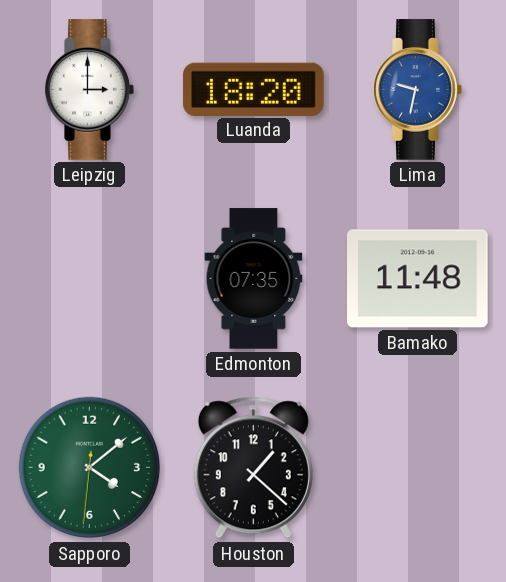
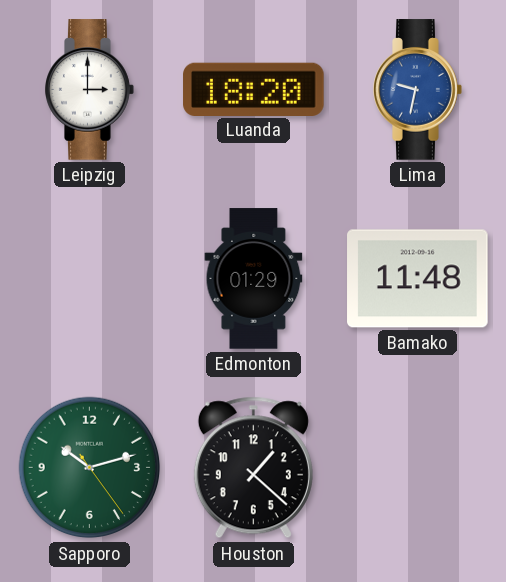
Edmonton: 07:35 -> 01:29 (254, 279)
Sapporo: 4:08 -> 10:12 (90, 468)
